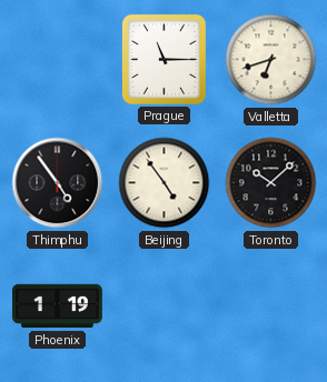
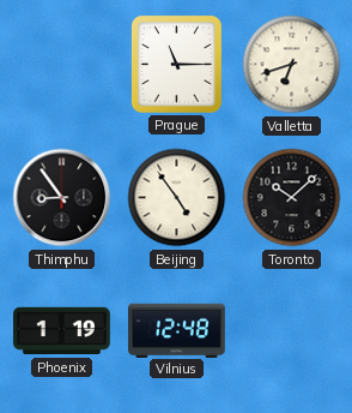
Thimphu: 4:54 -> 8:54 (62, 198)
Vilnius: none -> 12:48 (177, 330)
